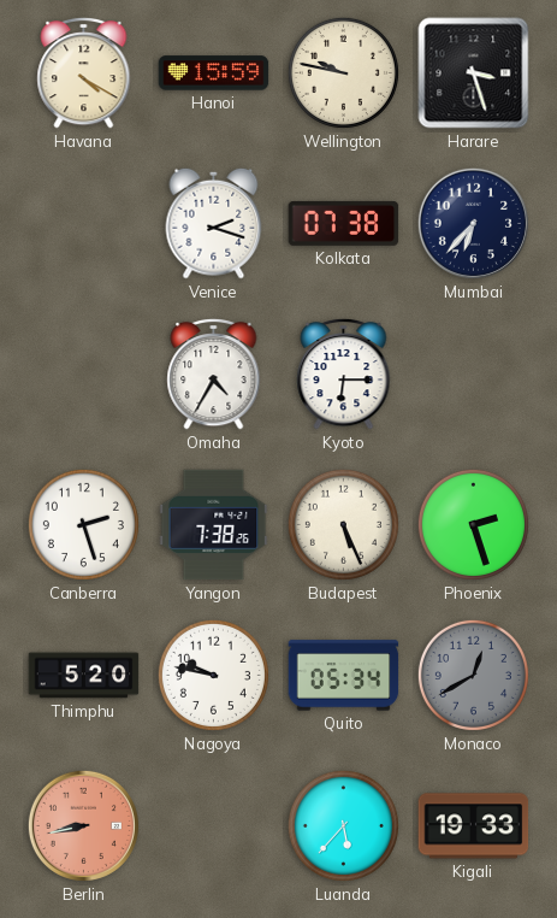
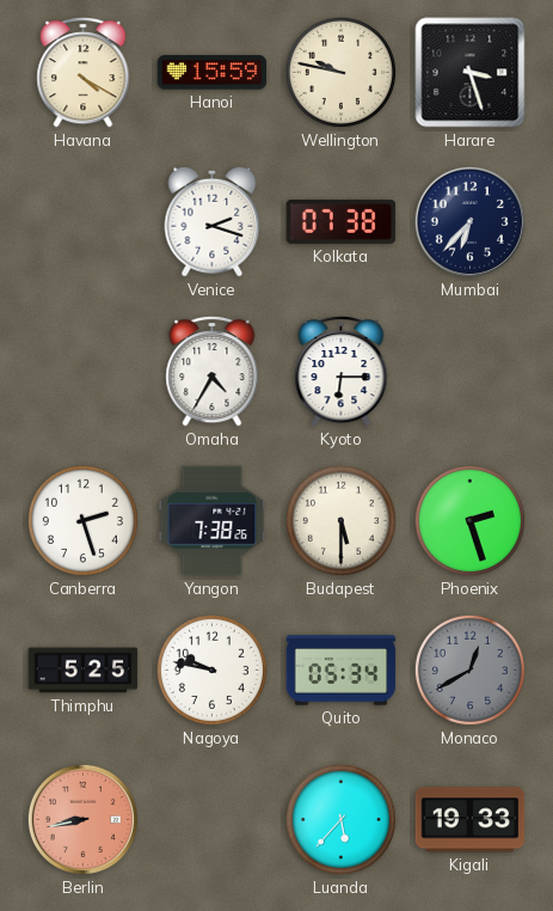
Budapest: 5:26 -> 5:30 (340, 520)
Thimphu: 5:20 -> 5:25 (84, 671)
